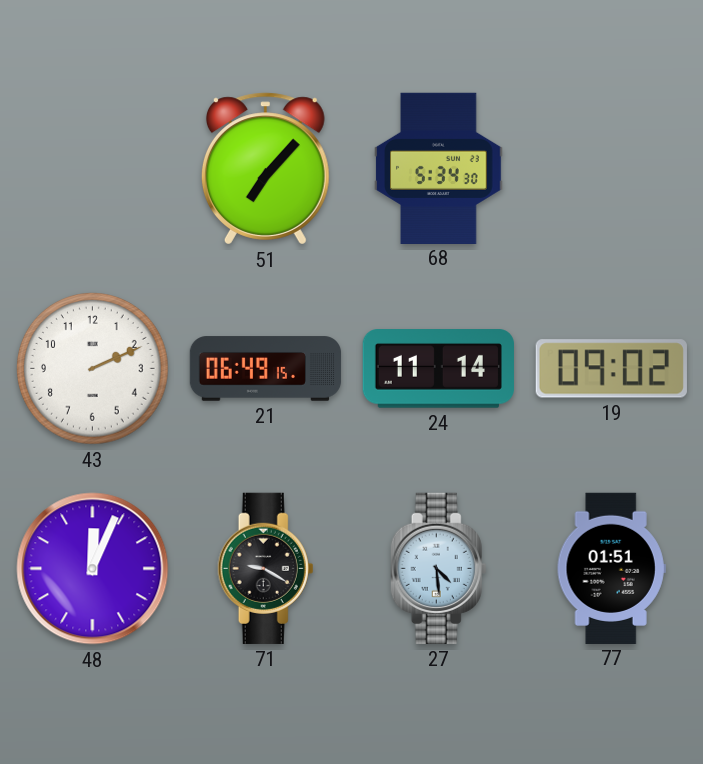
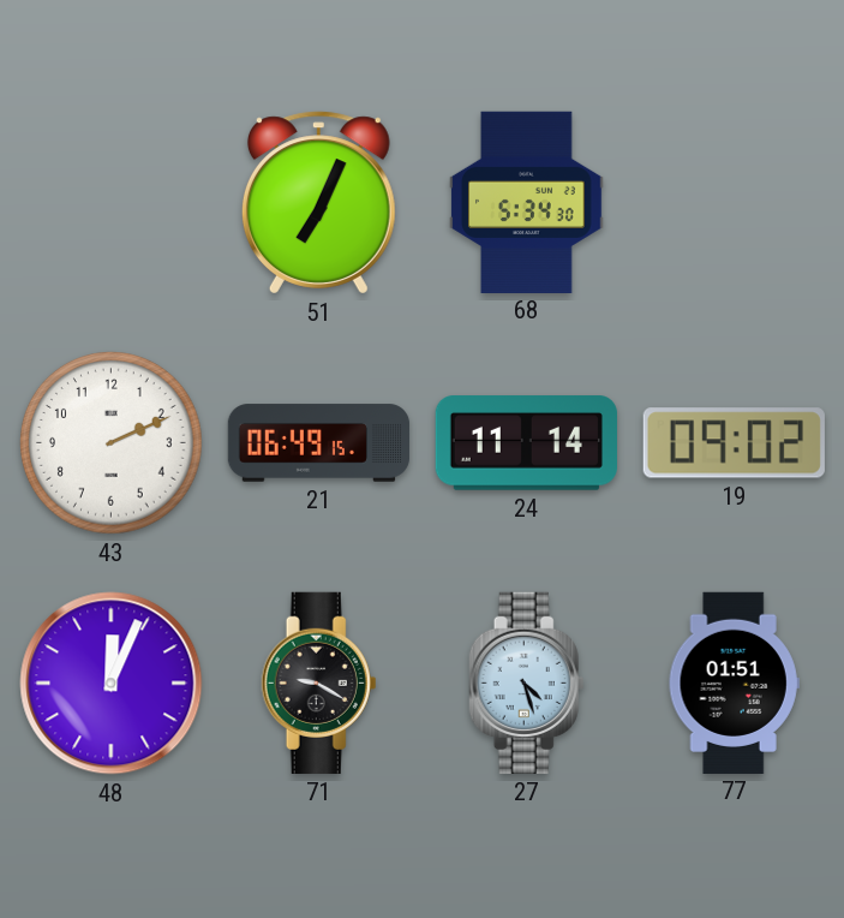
51: 7:07 -> 7:04 (318, 203)
27: 4:29 -> 4:27 (527, 682)
